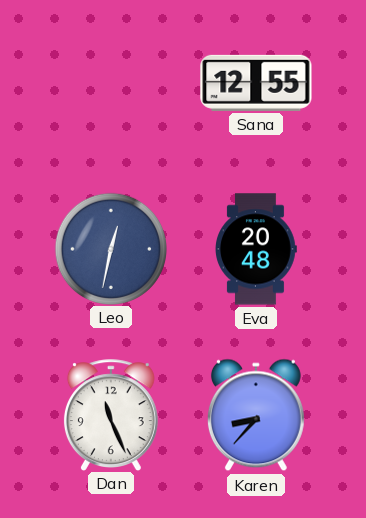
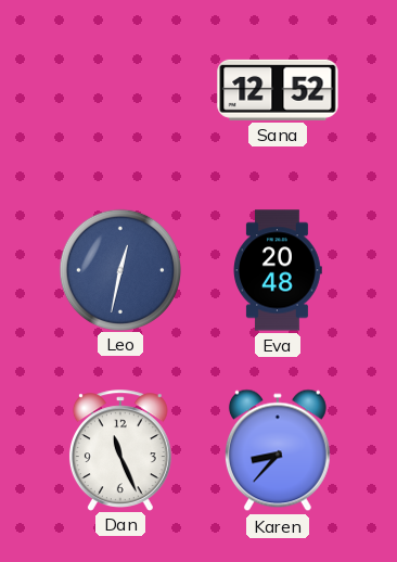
Sana: 12:55 -> 12:52 (278, 90)
